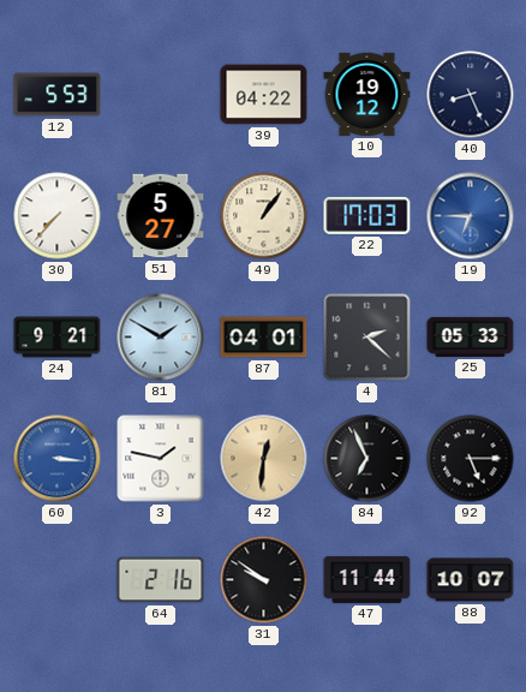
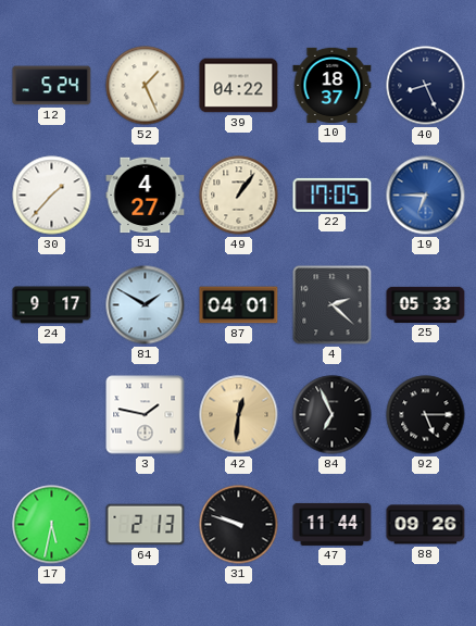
12: 5:53 -> 5:24 (52, 86)
52: none -> 1:26 (146, 86)
10: 19:12 -> 18:37 (333, 85)
30: 7:37 -> 1:37 (52, 196)
51: 5:27 -> 4:27 (146, 196)
22: 17:03 -> 17:05 (333, 195)
24: 9:21 -> 9:17 (52, 305)
60: 3:16 -> none (58, 459)
17: none -> 5:32 (52, 525)
64: 2:16 -> 2:13 (146, 525)
31: 9:51 -> 9:48 (239, 525)
88: 10:07 -> 09:26 (426, 525)
